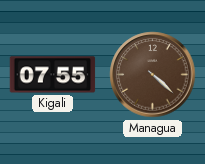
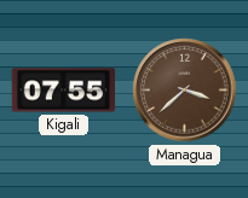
Managua: 4:22 -> 3:38 (185, 91)
